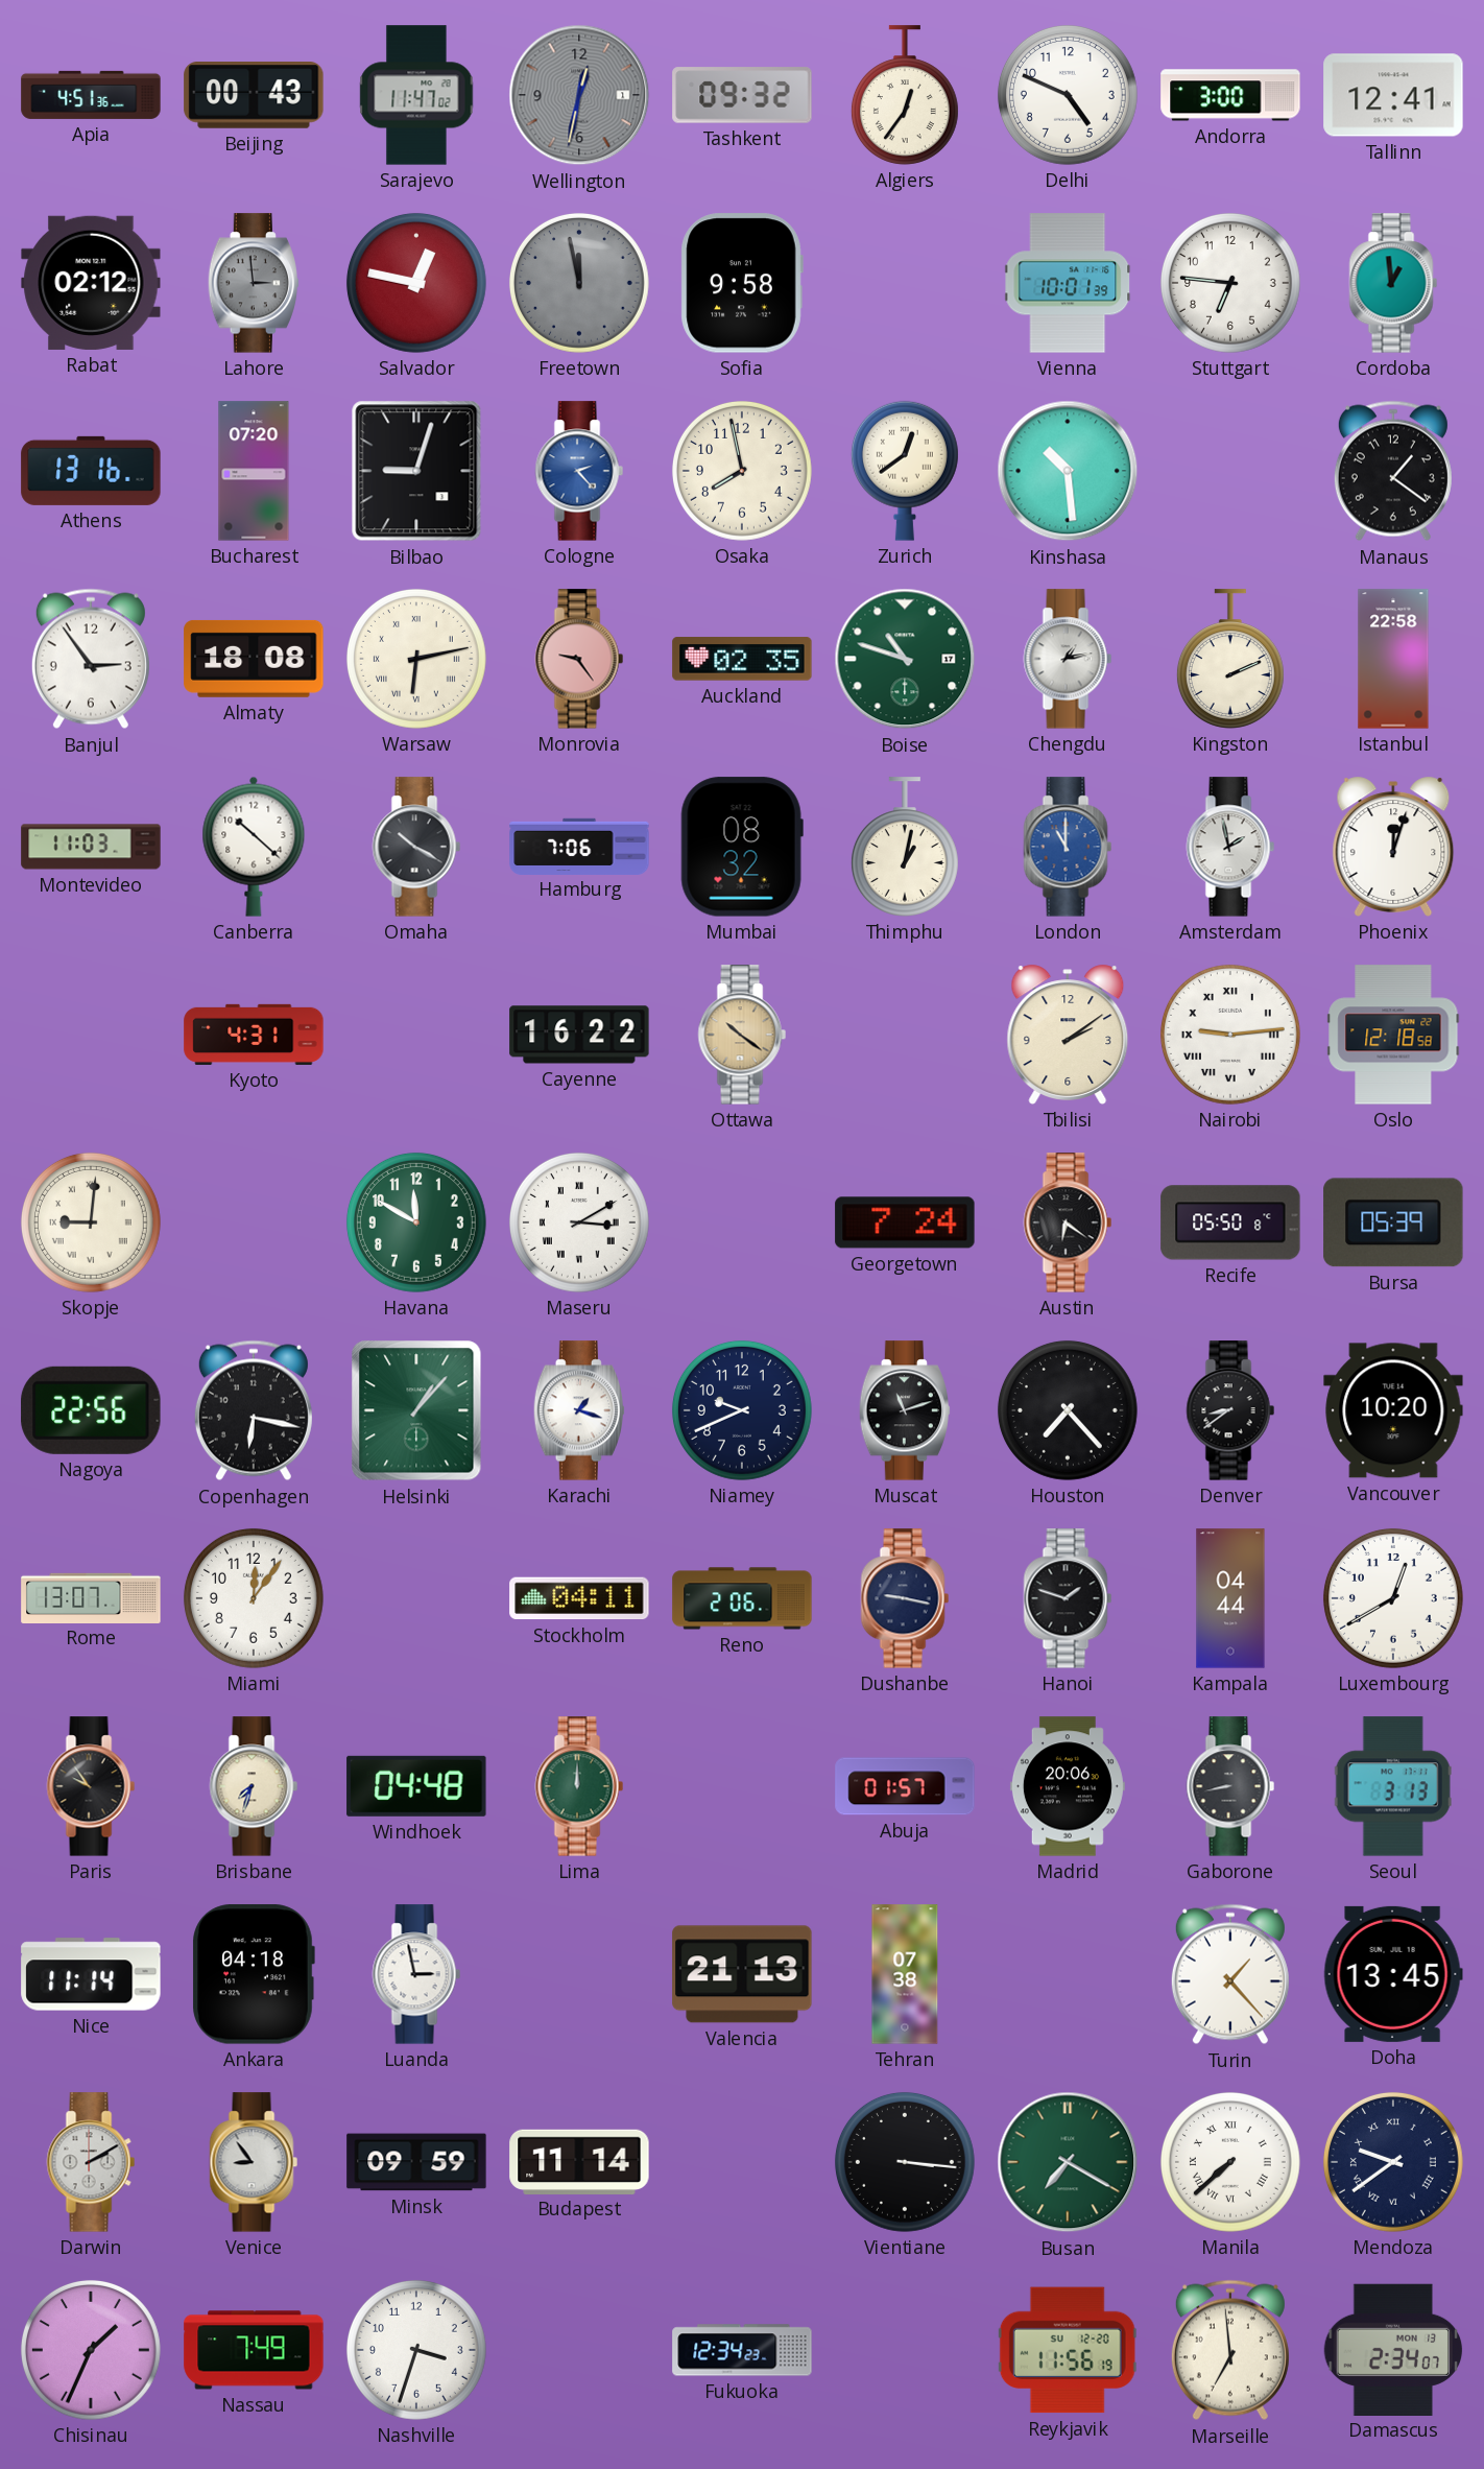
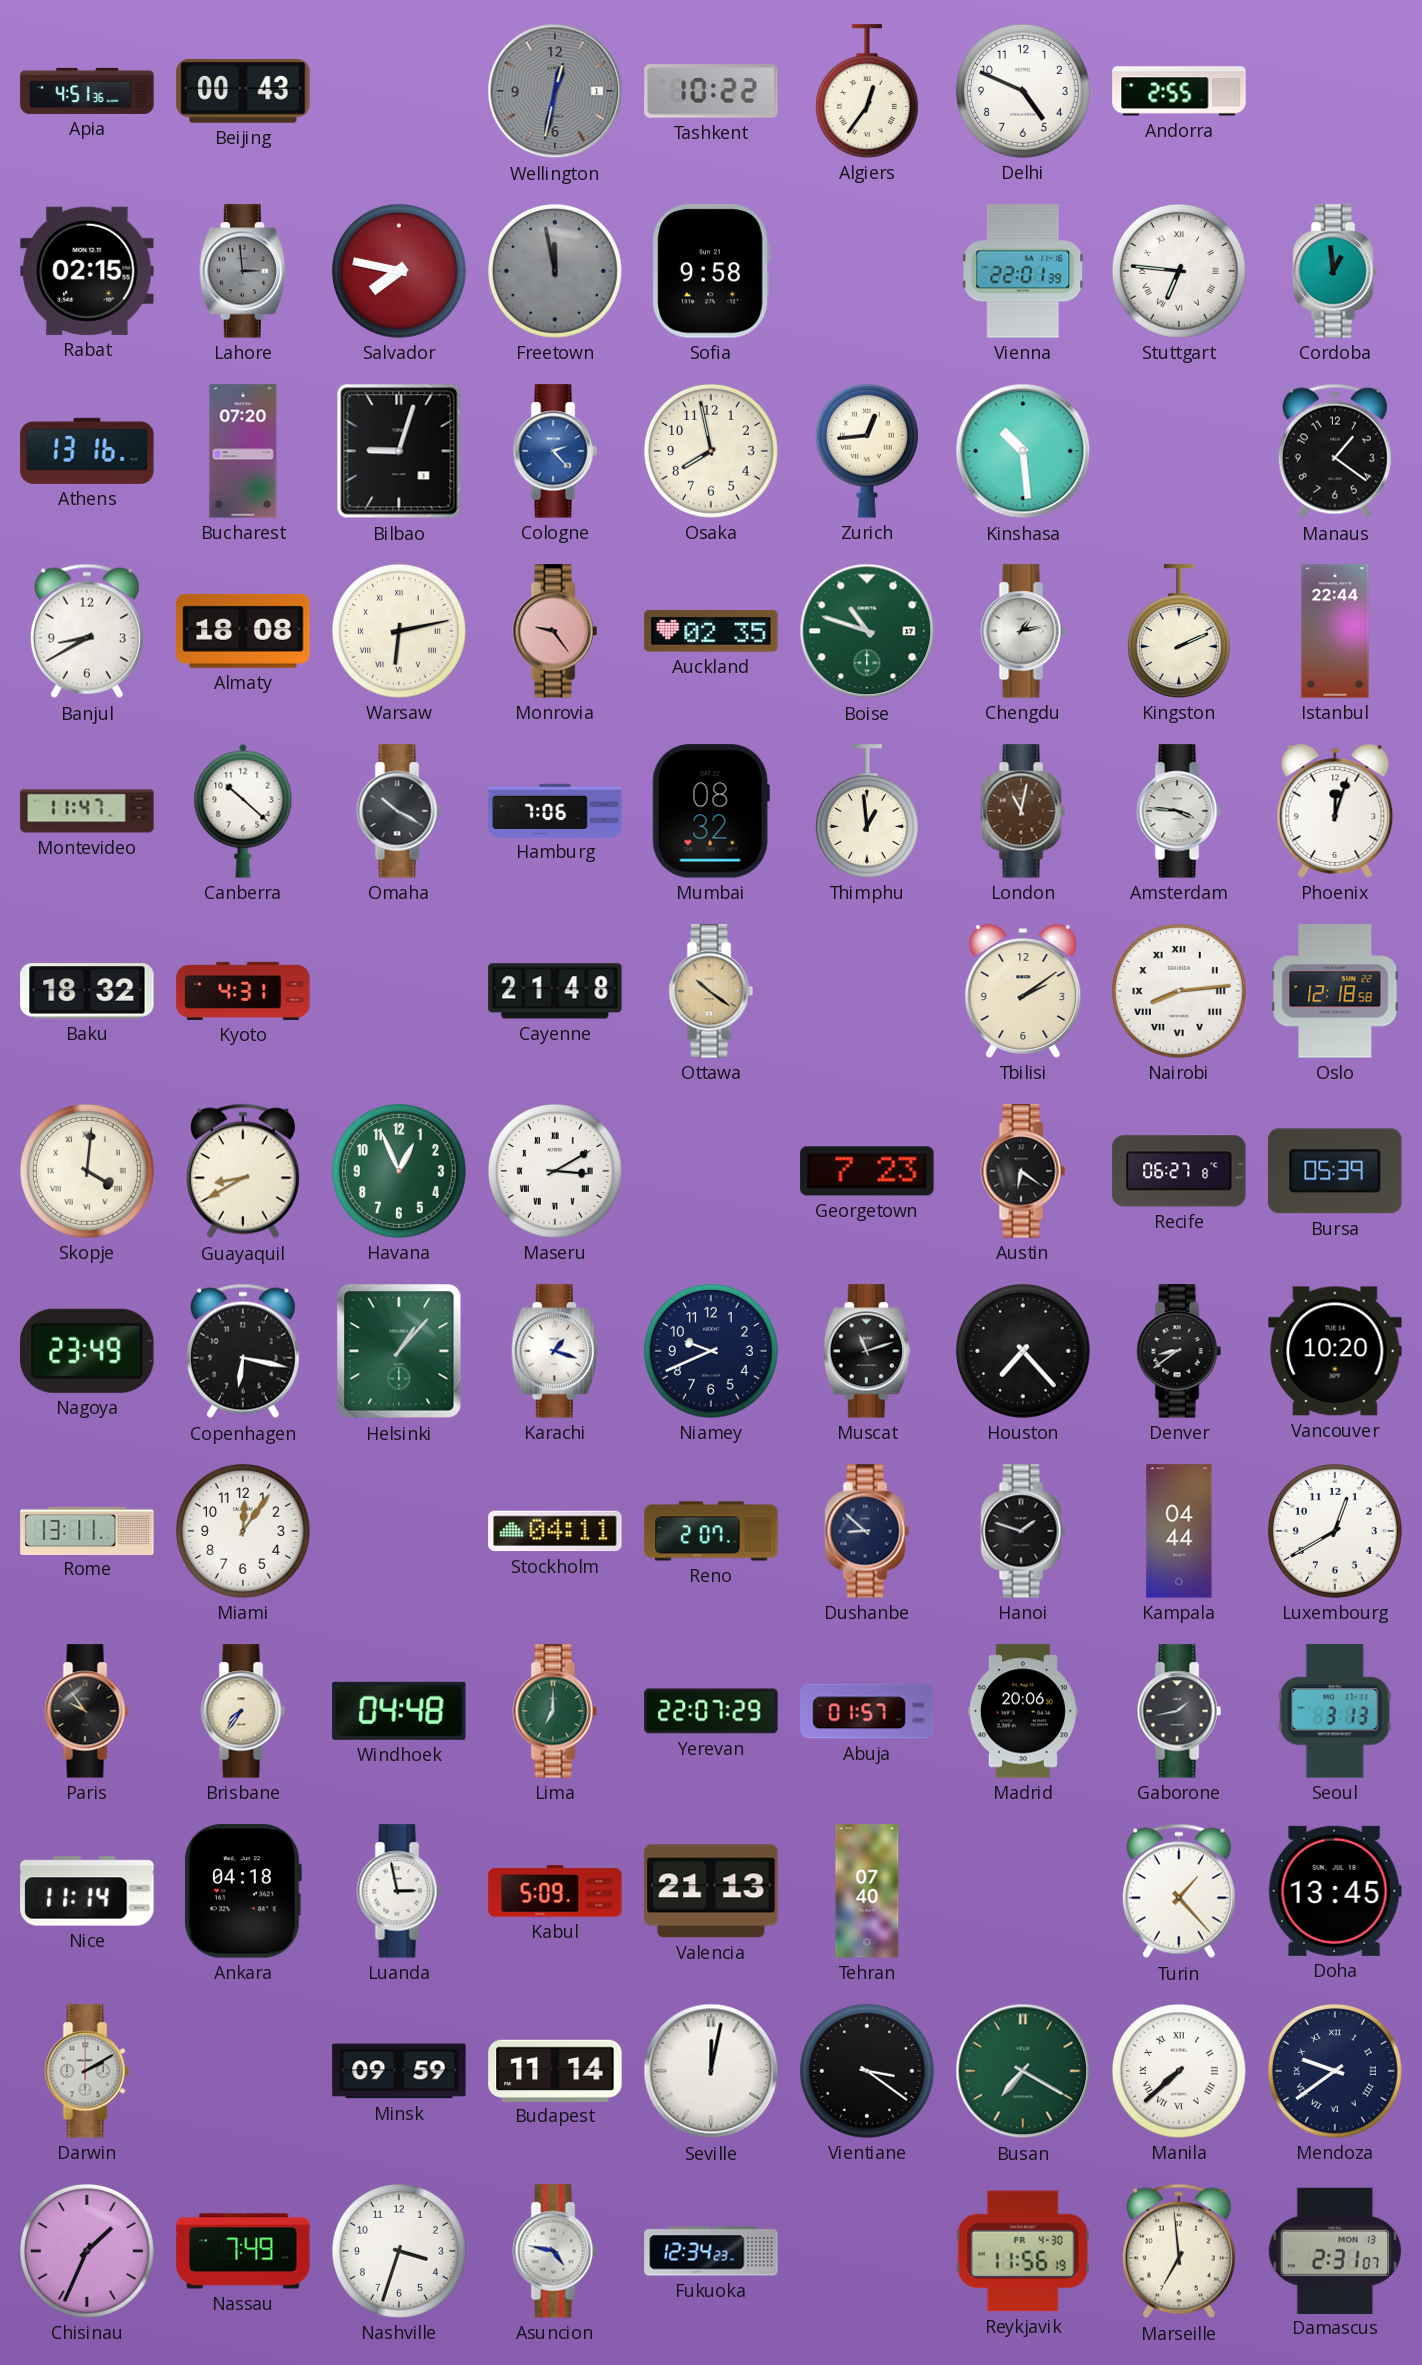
Sarajevo: 11:47 -> none (416, 95)
Tashkent: 09:32 -> 10:22 (711, 91)
Andorra: 3:00 -> 2:55 (1179, 91)
Tallinn: 12:41 -> none (1393, 95)
Rabat: 02:12 -> 02:15 (87, 271)
Salvador: 12:47 -> 7:47 (399, 271)
Vienna: 10:01 -> 22:01 (1024, 271)
Stuttgart numerals: Arabic -> Roman (1179, 271)
Zurich: 12:39 -> 12:44 (867, 451)
Banjul: 2:54 -> 8:40 (87, 631)
Istanbul: 22:58 -> 22:44 (1335, 631)
Montevideo: 11:03 -> 11:47 (87, 811)
Thimphu: 1:02 -> 12:59 (867, 811)
London: 11:00 -> 11:02 (1023, 811)
London dial: blue -> brown (1023, 811)
Amsterdam: 1:58 -> 3:46 (1179, 811)
Baku: none -> 18:32 (87, 991)
Cayenne: 16:22 -> 21:48 (555, 991)
Nairobi: 9:14 -> 8:14 (1179, 991)
Skopje: 9:01 -> 4:01 (87, 1171)
Guayaquil: none -> 8:40 (243, 1171)
Havana: 11:50 -> 12:56 (399, 1171)
Georgetown: 7:24 -> 7:23 (867, 1171)
Recife: 05:50 -> 06:27 (1179, 1171)
Nagoya: 22:56 -> 23:49 (87, 1351)
Rome: 13:07 -> 13:11 (87, 1530)
Reno: 2:06 -> 2:07 (711, 1531)
Dushanbe: 9:17 -> 8:52 (867, 1531)
Brisbane: 7:33 -> 7:36 (243, 1711)
Lima: 12:00 -> 7:00 (555, 1711)
Yerevan: none -> 22:07 (711, 1711)
Gaborone: 8:43 -> 1:43 (1179, 1711)
Kabul: none -> 5:09 (555, 1891)
Tehran: 07:38 -> 07:40 (867, 1891)
Venice: 8:54 -> none (254, 2162)
Seville: none -> 12:02 (711, 2071)
Vientiane: 3:16 -> 3:21 (867, 2071)
Asuncion: none -> 4:47 (555, 2251)
Reykjavik date: SU 12-20 -> FR 4-30 (1023, 2251)
Damascus: 2:34 -> 2:31 (1335, 2250)
